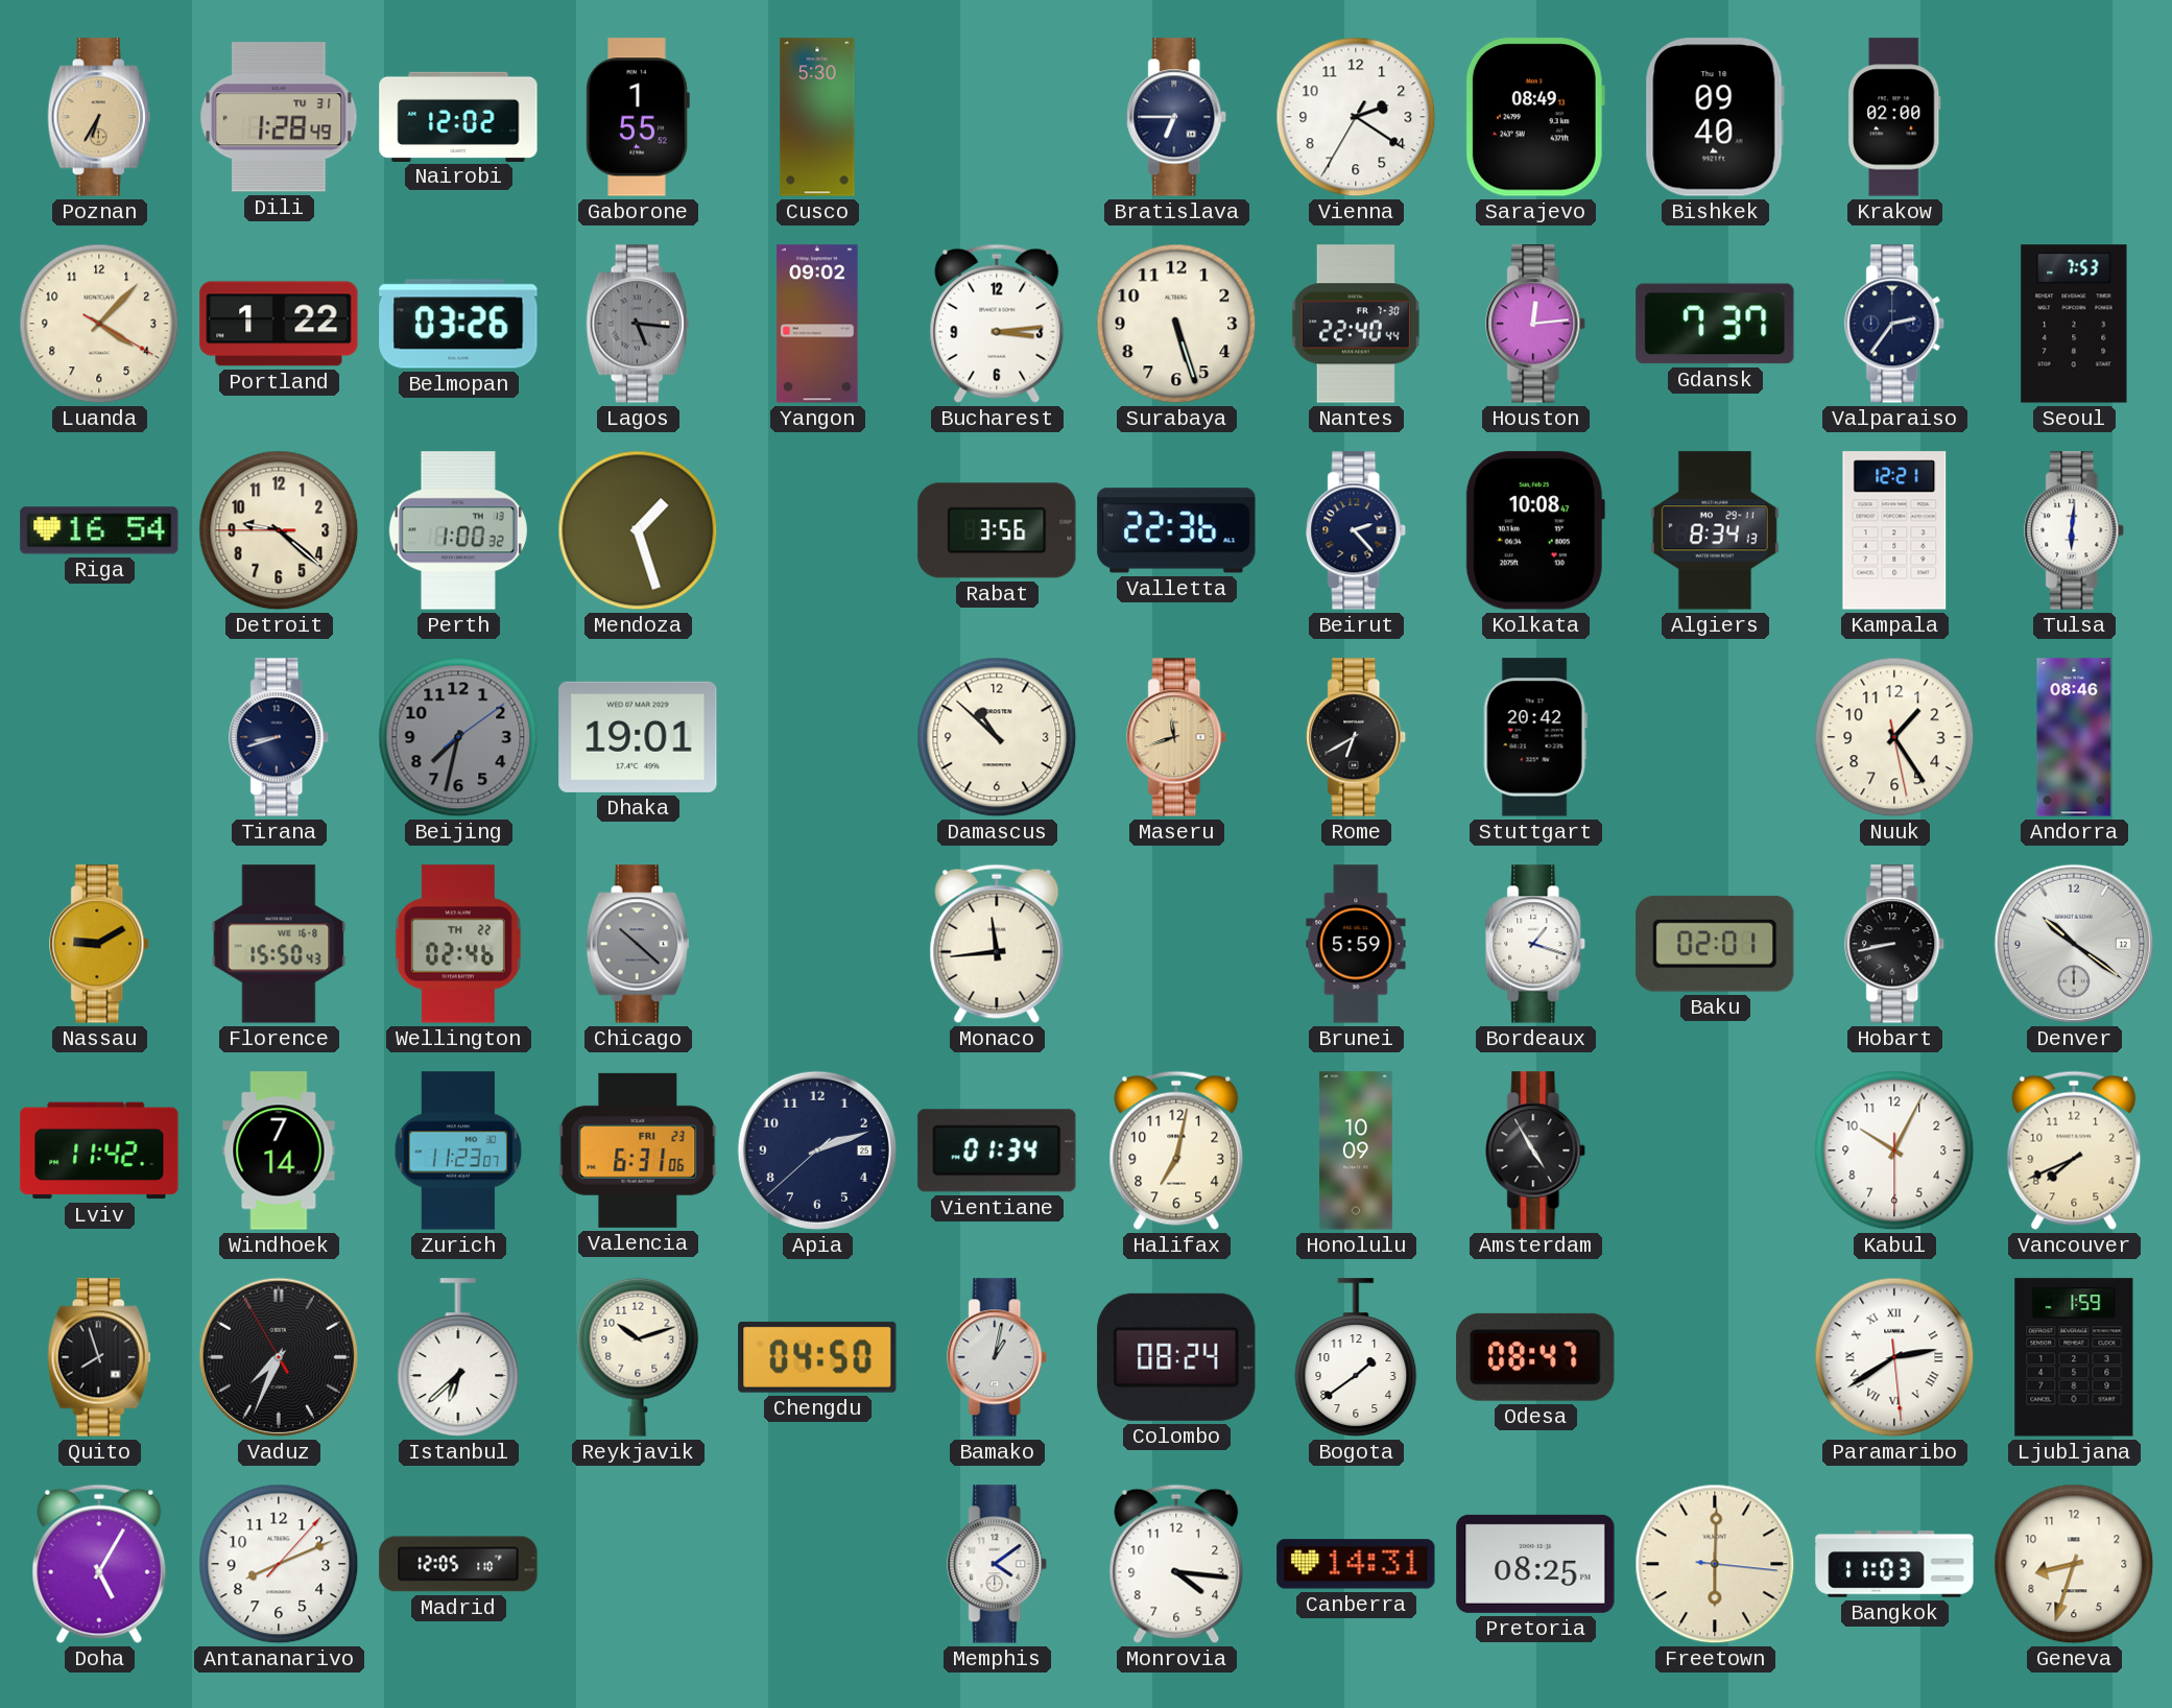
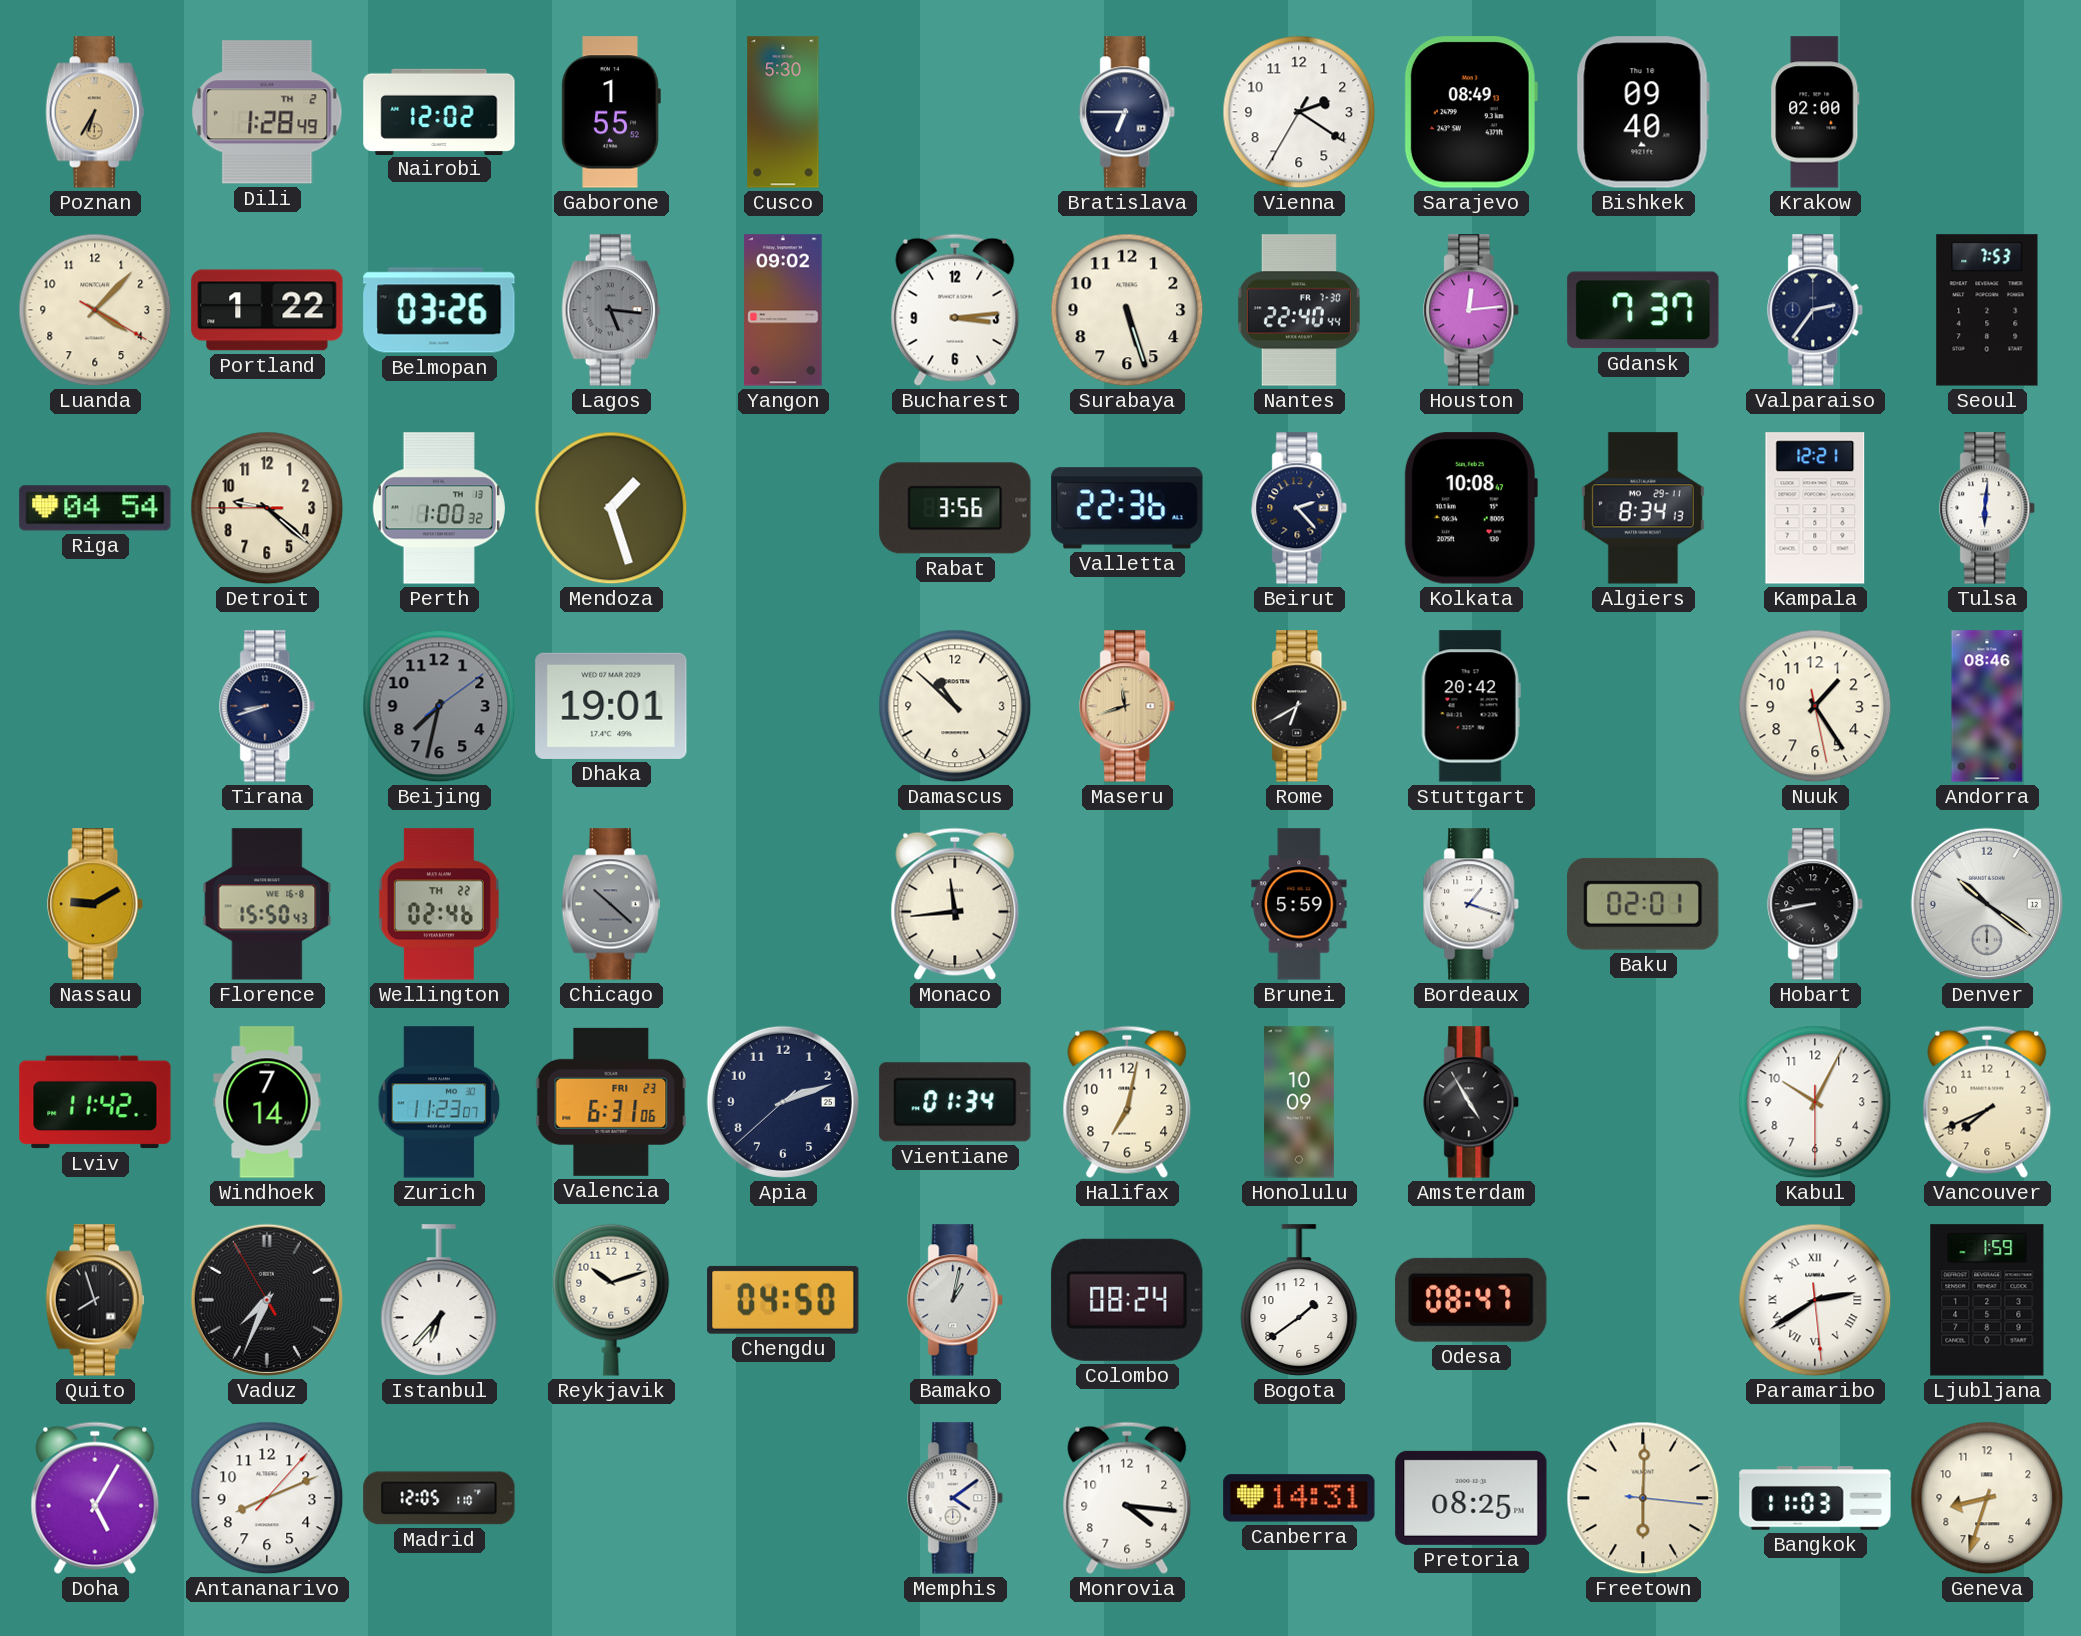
Dili date: TU 31 -> TH 2 (267, 112)
Riga: 16:54 -> 04:54 (95, 508)
Istanbul: 6:38 -> 6:37 (439, 1300)
